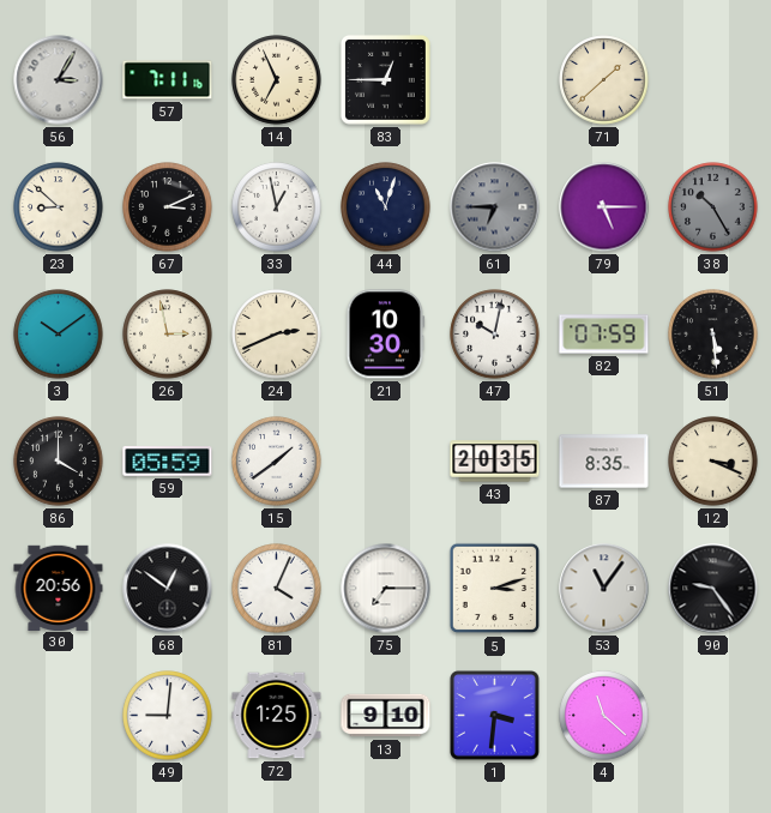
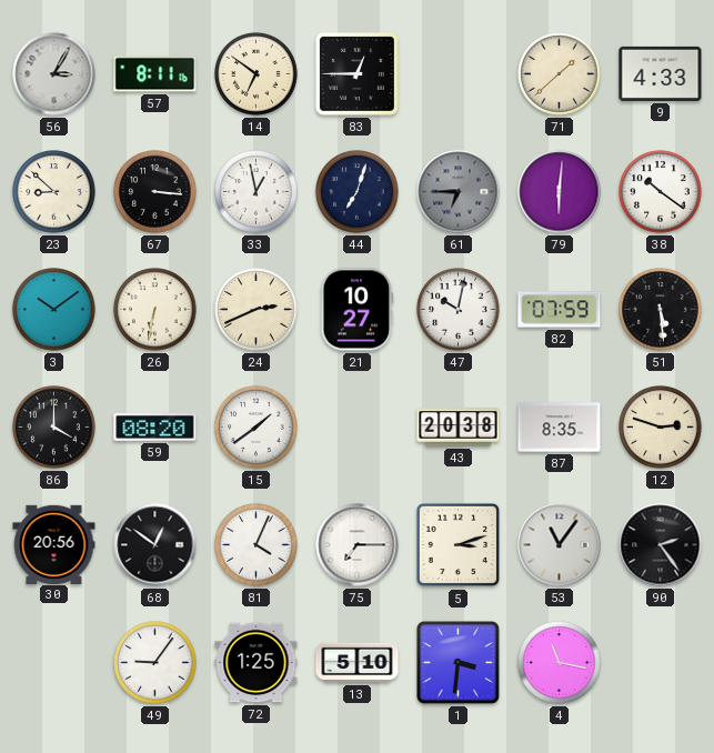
57: 7:11 -> 8:11 (155, 74)
14: 6:56 -> 6:51 (257, 74)
9: none -> 4:33 (661, 73)
67: 3:11 -> 3:16 (155, 192)
44: 11:03 -> 7:03 (358, 192)
79: 5:15 -> 6:01 (560, 192)
38: 10:25 -> 10:21 (661, 192)
38 dial: grey -> white (661, 192)
26: 2:58 -> 6:32 (155, 310)
21: 10:30 -> 10:27 (358, 310)
59: 05:59 -> 08:20 (155, 428)
43: 20:35 -> 20:38 (459, 428)
12: 3:19 -> 2:48 (661, 428)
90: 9:24 -> 2:24 (661, 545)
49: 9:01 -> 9:06 (155, 663)
13: 9:10 -> 5:10 (358, 663)
4: 11:22 -> 11:17 (560, 663)
